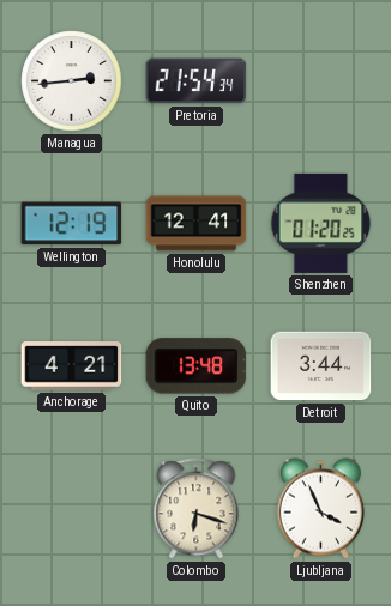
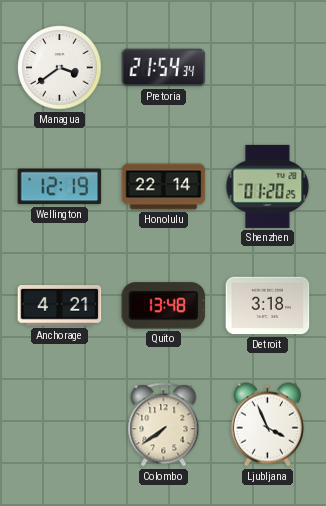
Managua: 2:44 -> 3:39 (60, 68)
Honolulu: 12:41 -> 22:14 (164, 187)
Detroit: 3:44 -> 3:18 (268, 306)
Colombo: 6:18 -> 7:39 (164, 425)
